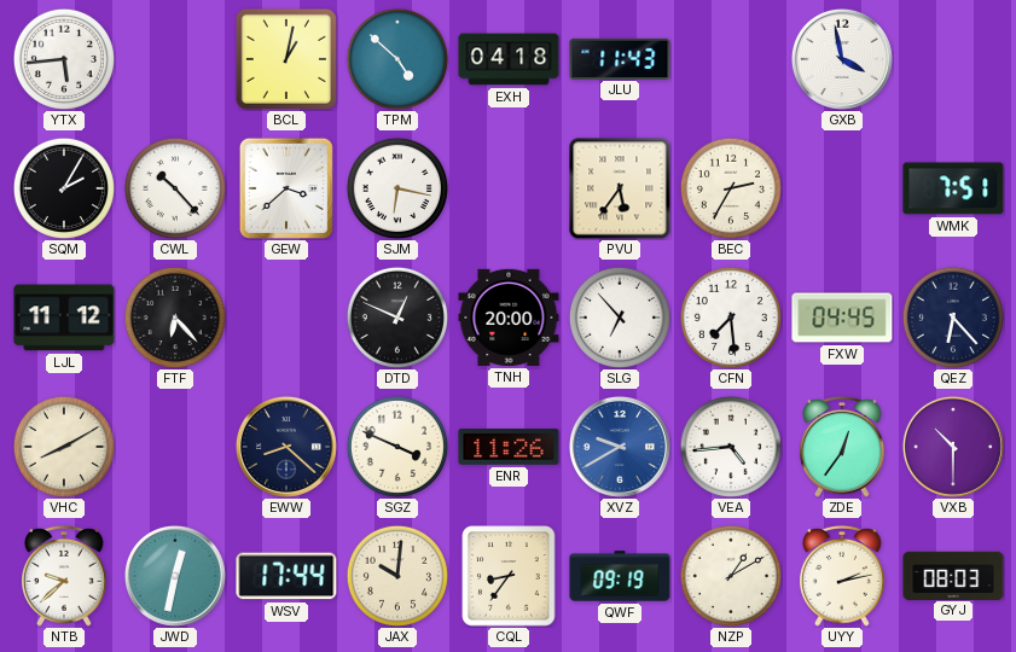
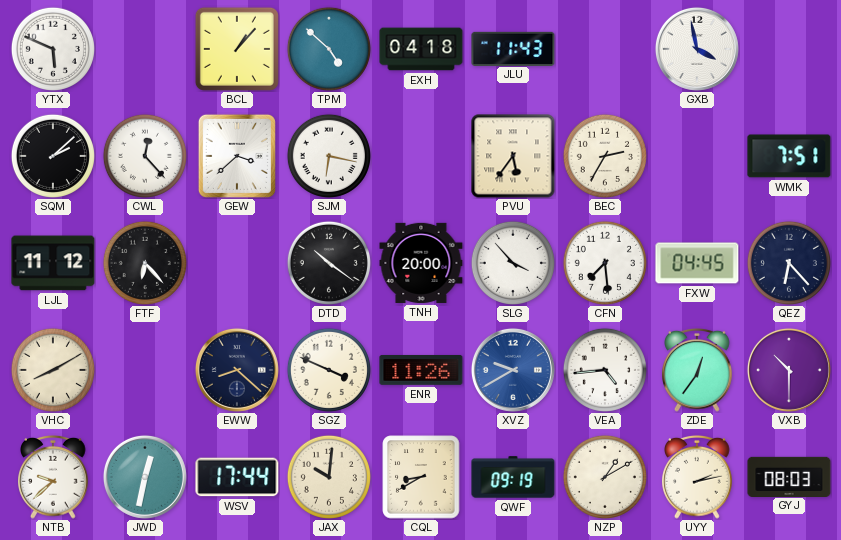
YTX: 5:44 -> 5:49 (53, 49)
BCL: 1:02 -> 1:07 (237, 49)
SQM: 2:05 -> 2:08 (53, 156)
CWL: 10:23 -> 12:23 (145, 156)
DTD: 12:49 -> 10:21 (329, 263)
SLG: 6:53 -> 3:53 (513, 263)
CQL: 8:36 -> 8:40 (421, 477)
